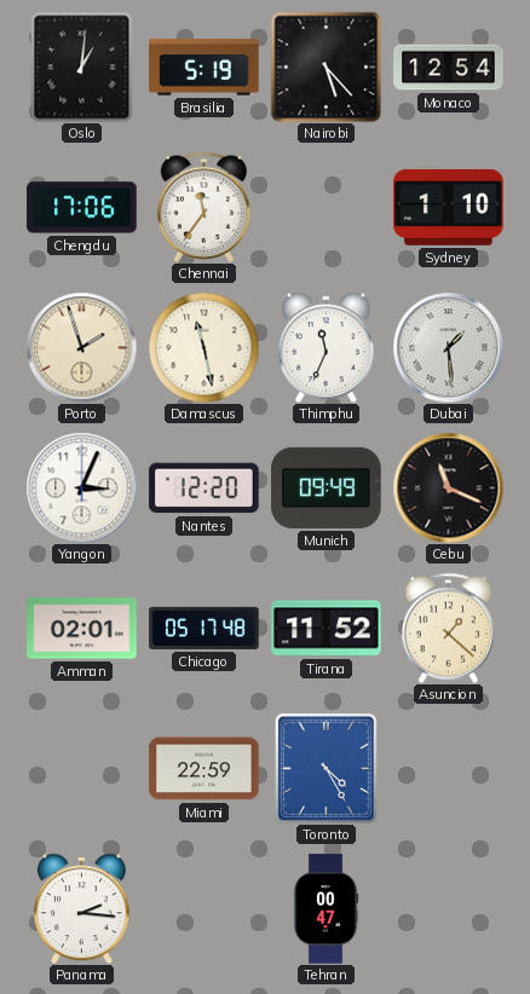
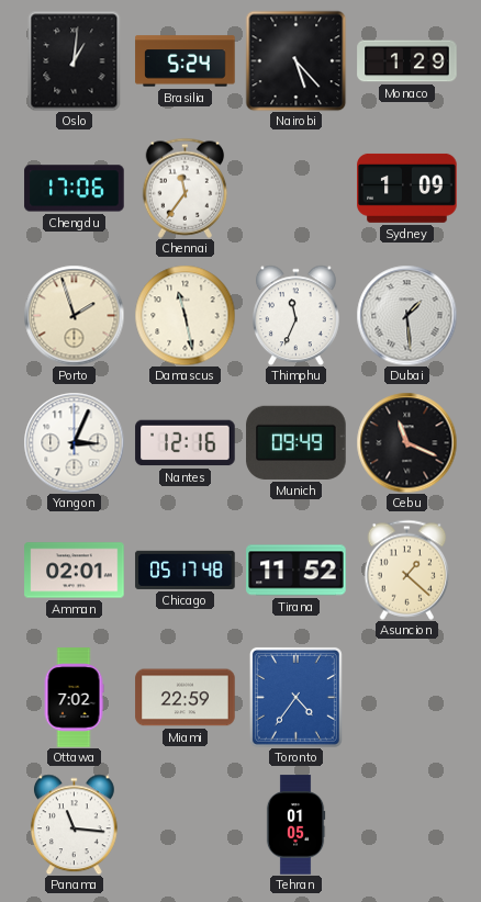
Brasilia: 5:19 -> 5:24 (186, 61)
Monaco: 12:54 -> 1:29 (407, 61)
Sydney: 1:10 -> 1:09 (407, 188)
Nantes: 12:20 -> 12:16 (186, 443)
Ottawa: none -> 7:02 (74, 698)
Toronto: 4:25 -> 4:36 (295, 697)
Panama: 2:16 -> 11:16 (74, 824)
Tehran: 00:47 -> 01:05 (295, 825)
